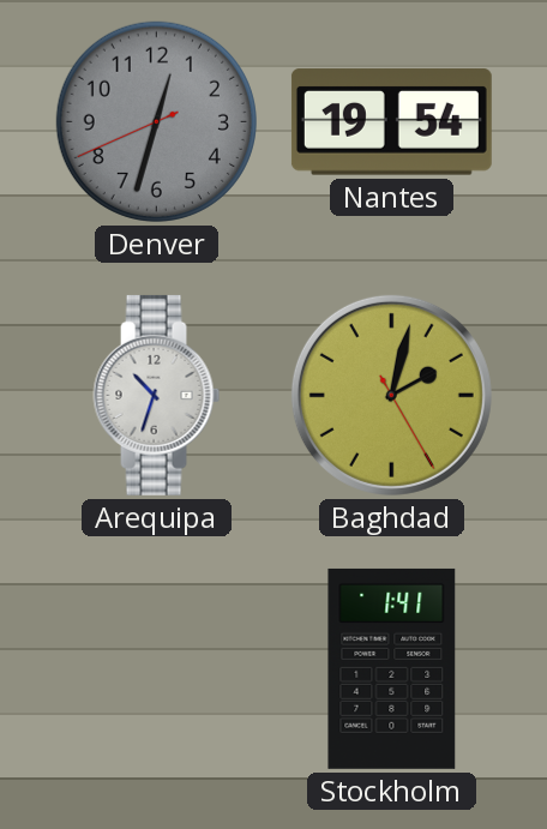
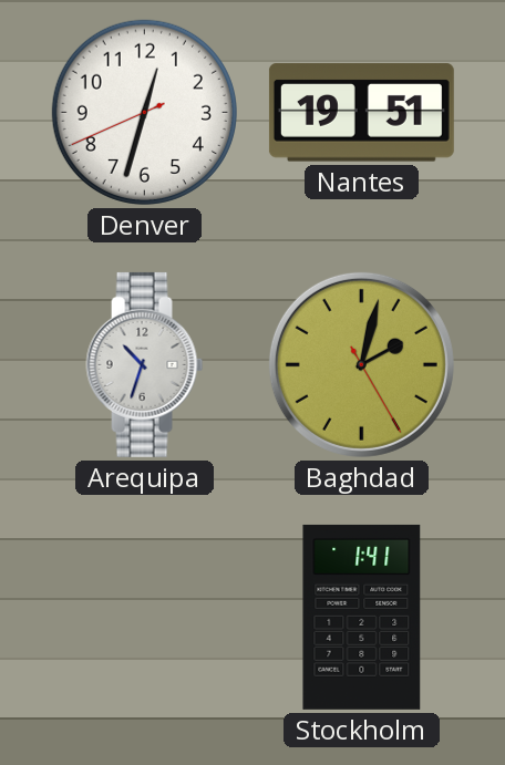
Denver dial: grey -> white (144, 112)
Nantes: 19:54 -> 19:51 (361, 113)
